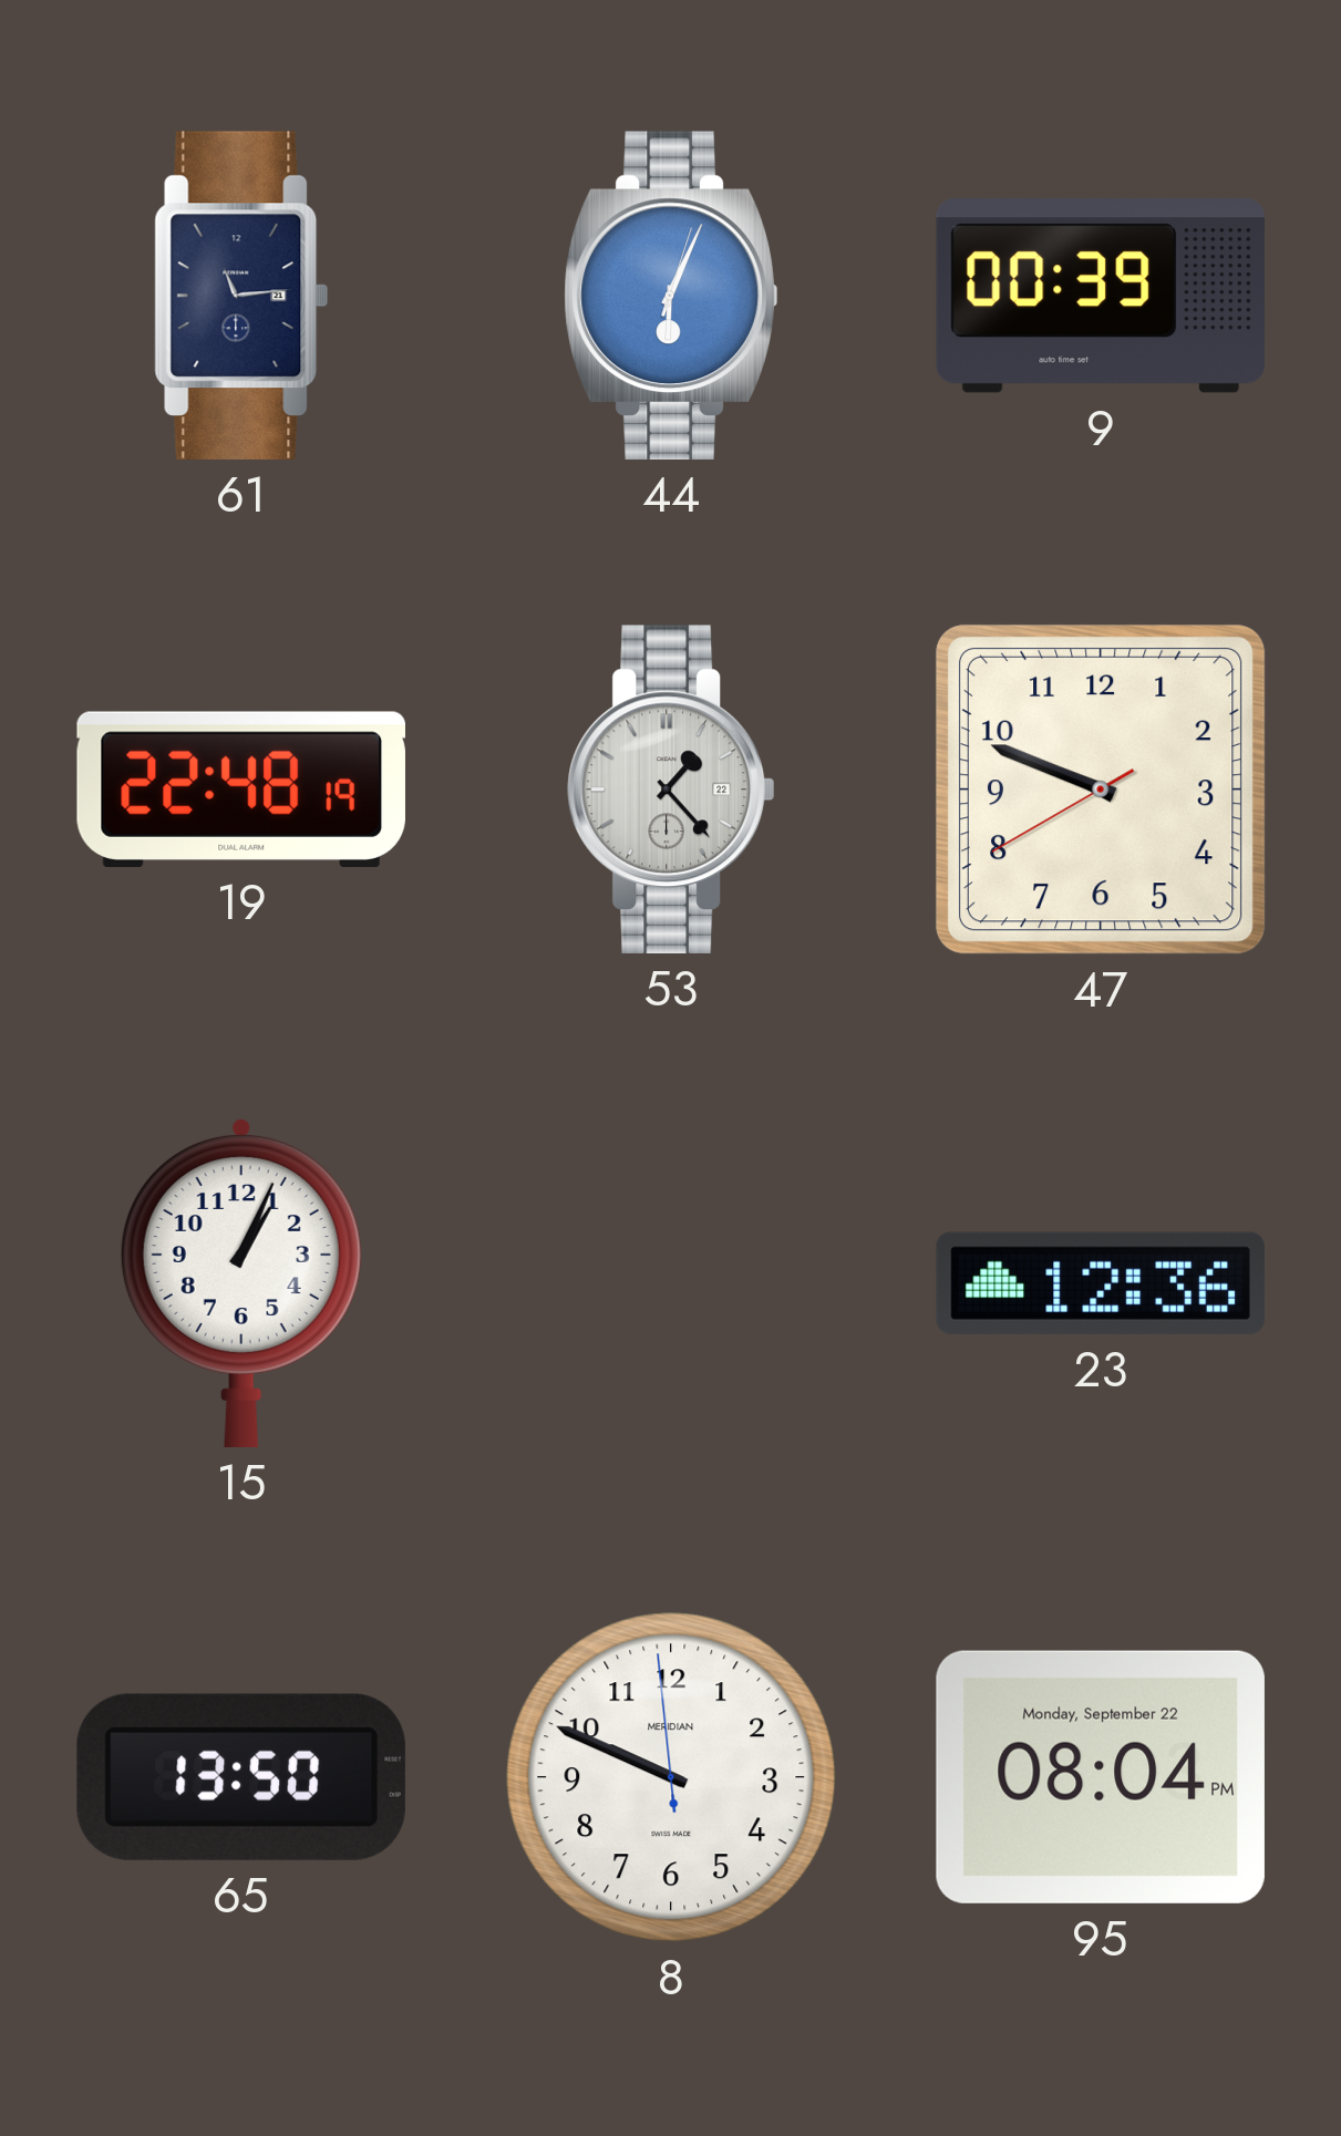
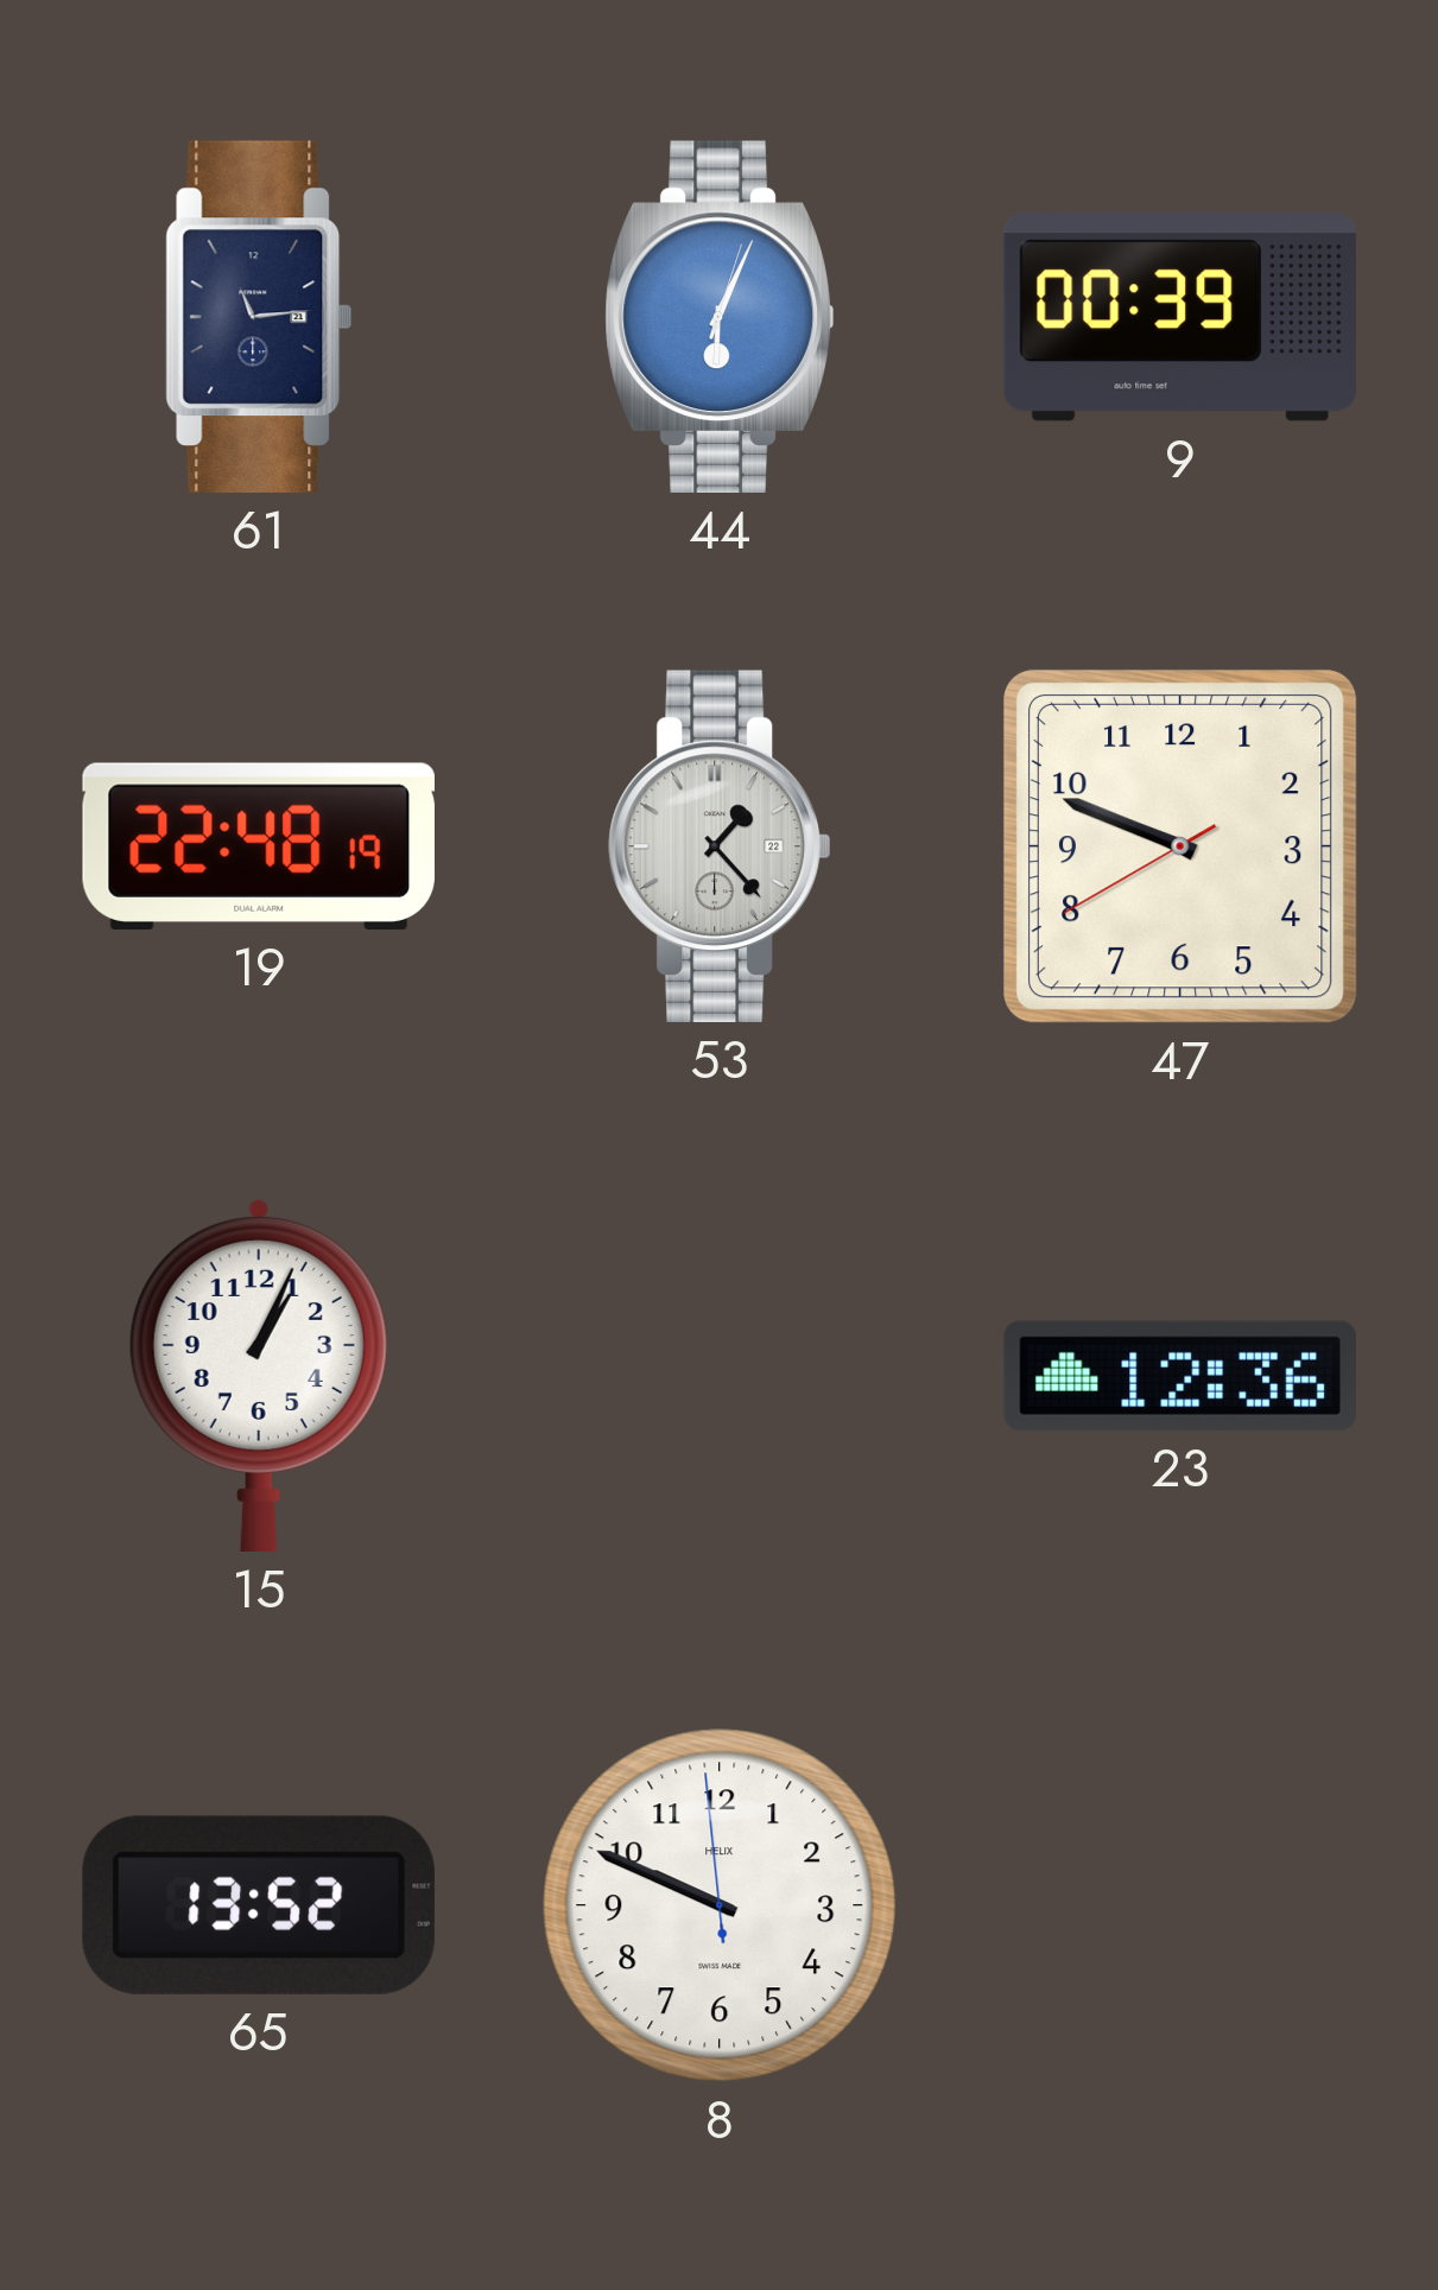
65: 13:50 -> 13:52 (259, 1905)
8 brand: MERIDIAN -> HELIX (720, 1905)
95: 08:04 -> none (1101, 1777)
